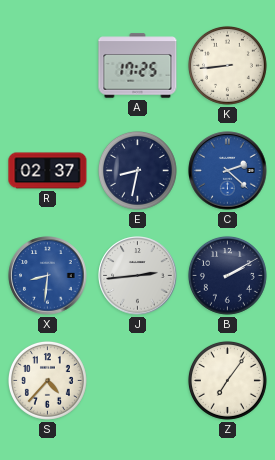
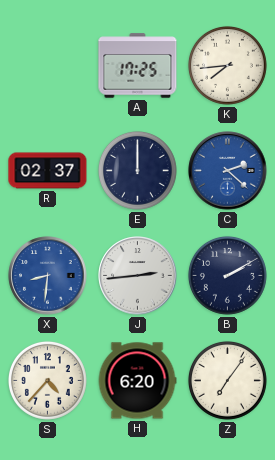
K: 8:44 -> 7:44 (227, 65)
E: 8:32 -> 12:00 (137, 170)
H: none -> 6:20 (137, 381)
